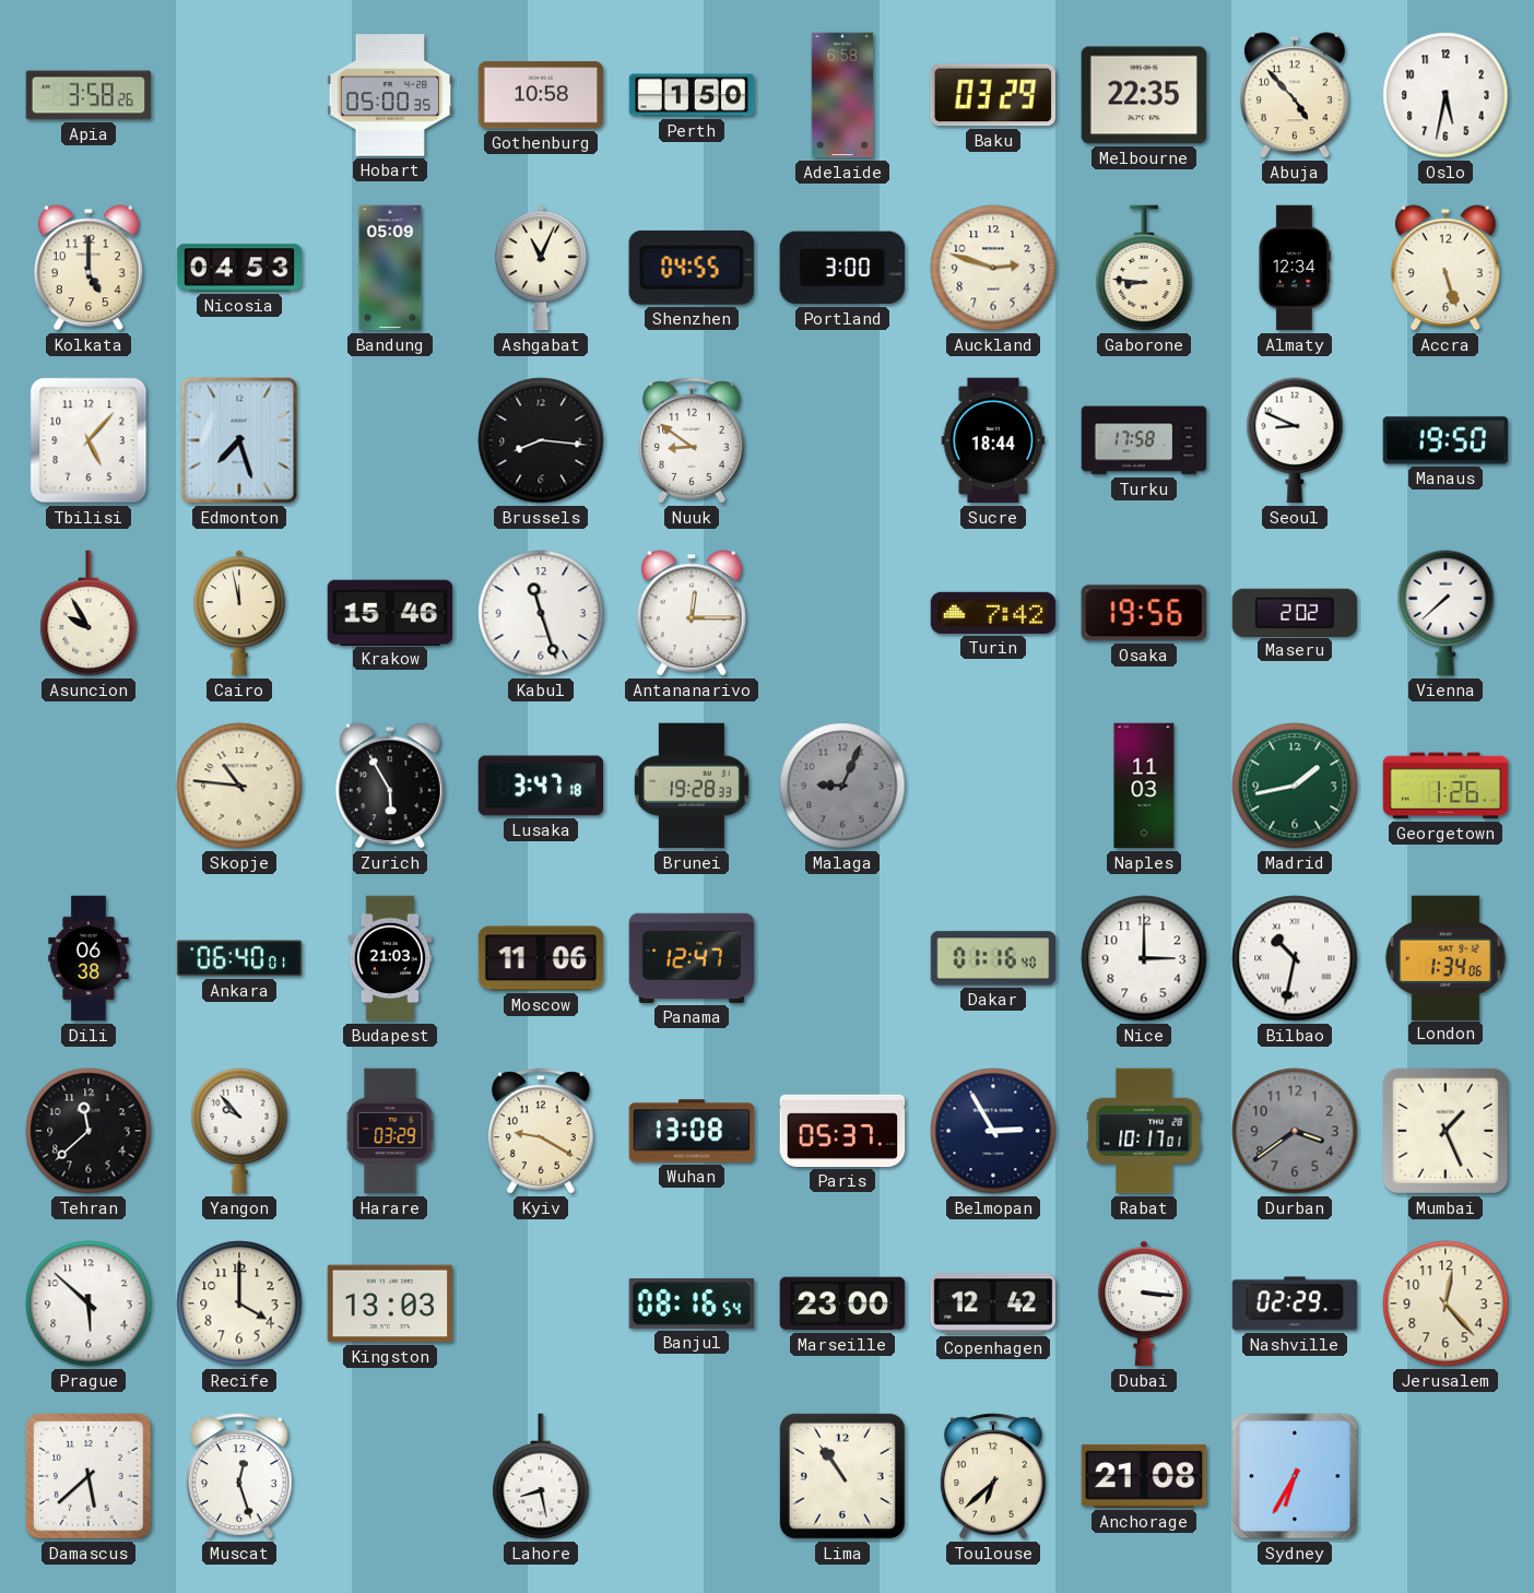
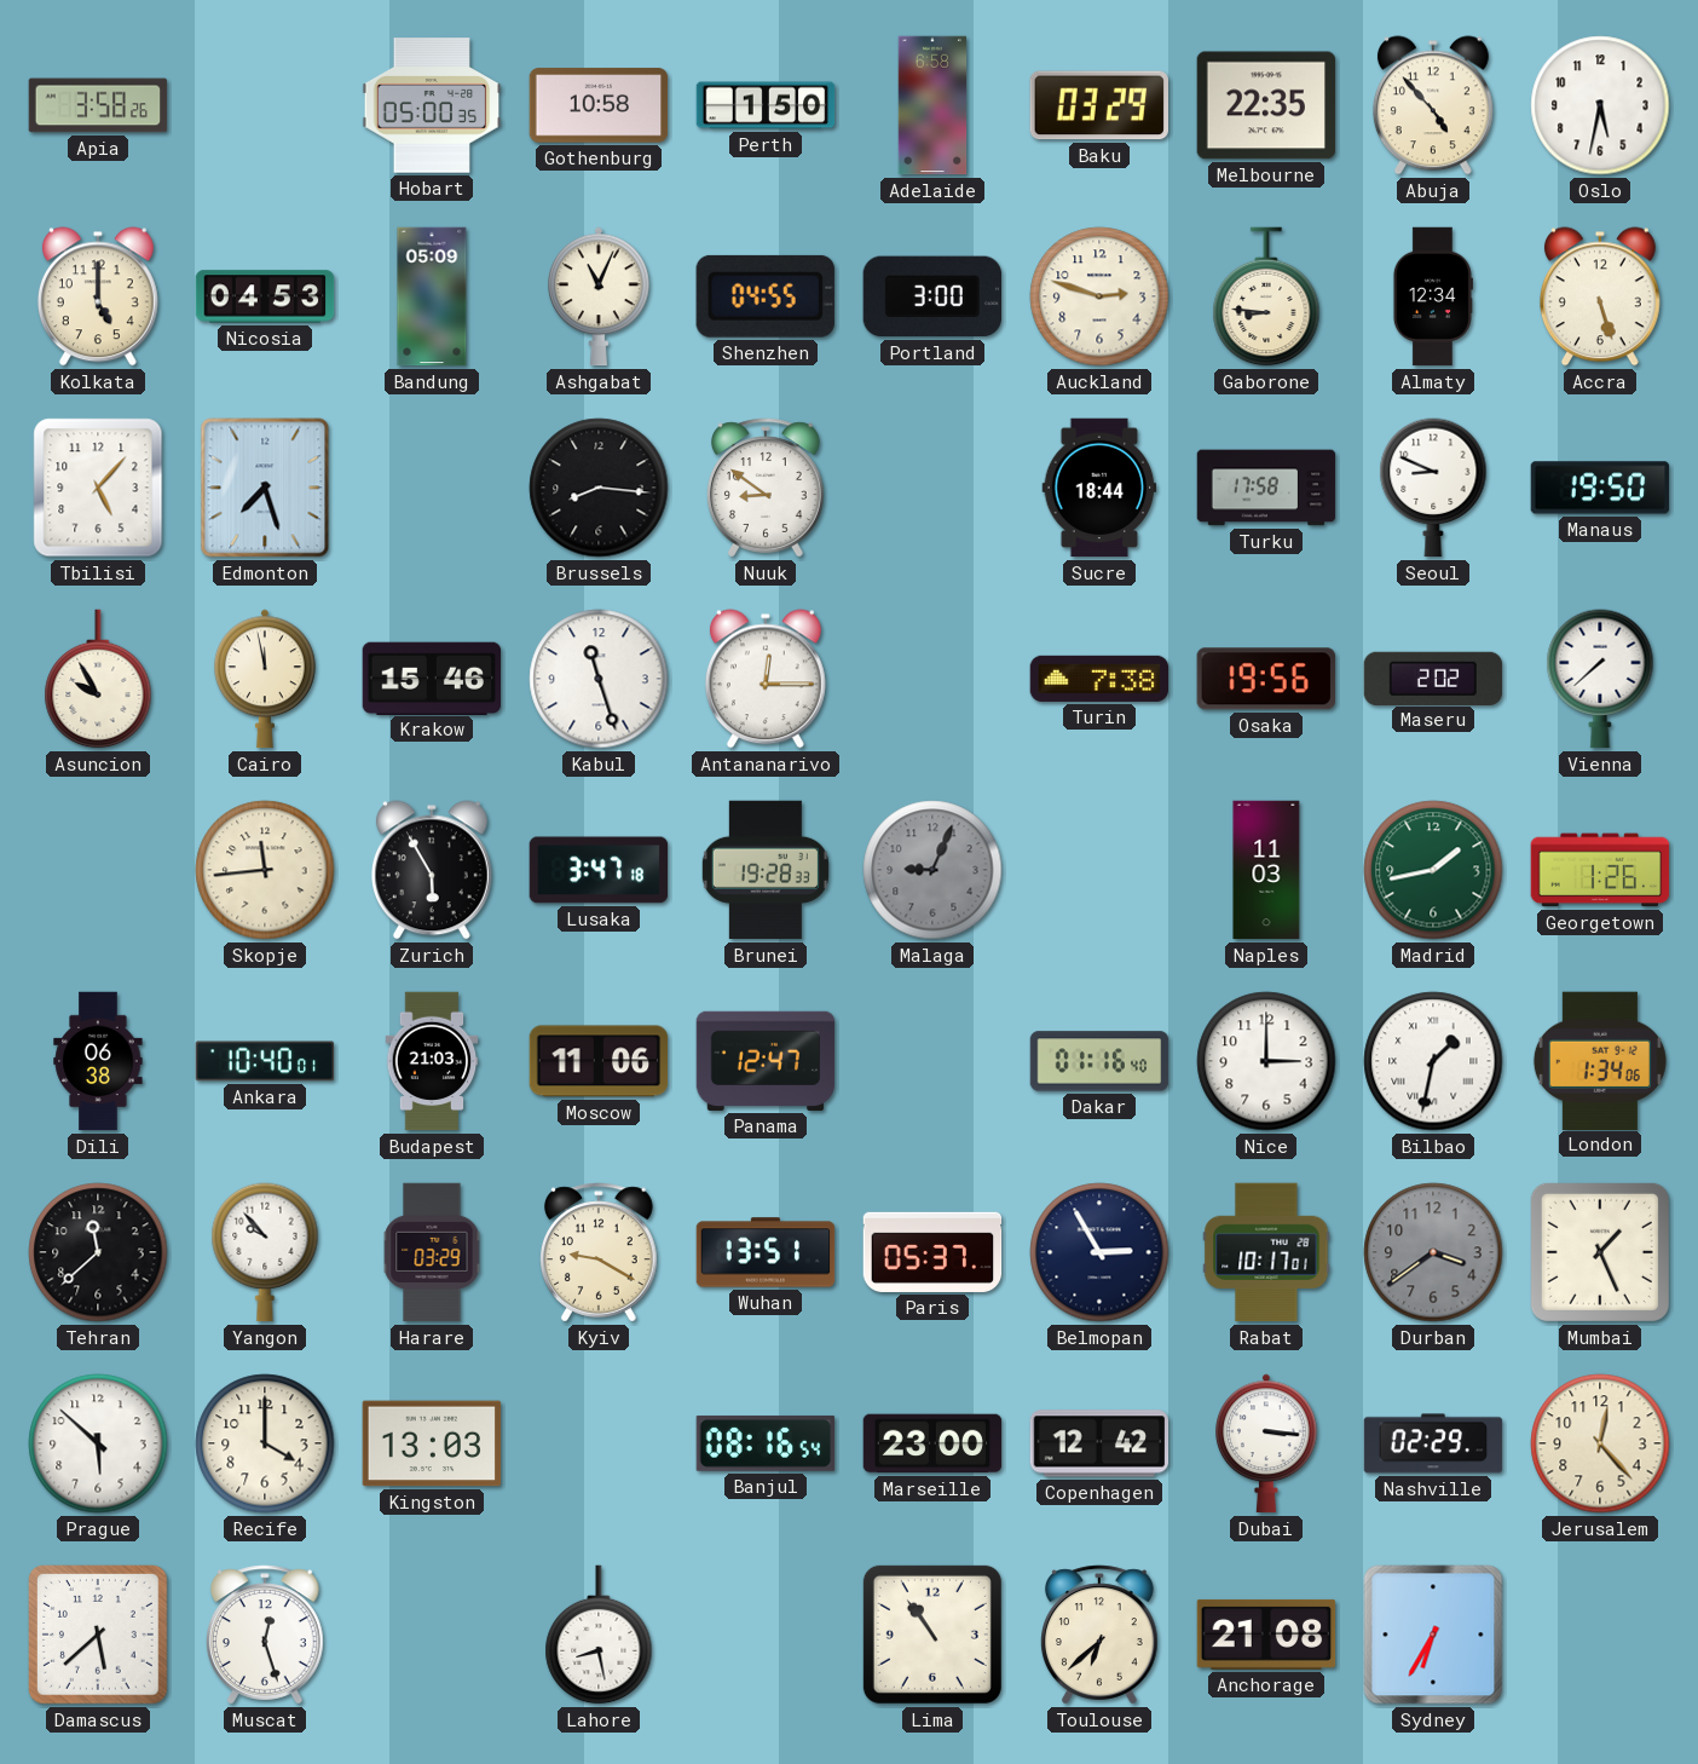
Turin: 7:42 -> 7:38 (1099, 679)
Skopje: 10:46 -> 11:44 (265, 870)
Ankara: 06:40 -> 10:40 (265, 1061)
Bilbao: 10:32 -> 1:32 (1433, 1061)
Wuhan: 13:08 -> 13:51 (766, 1252)
